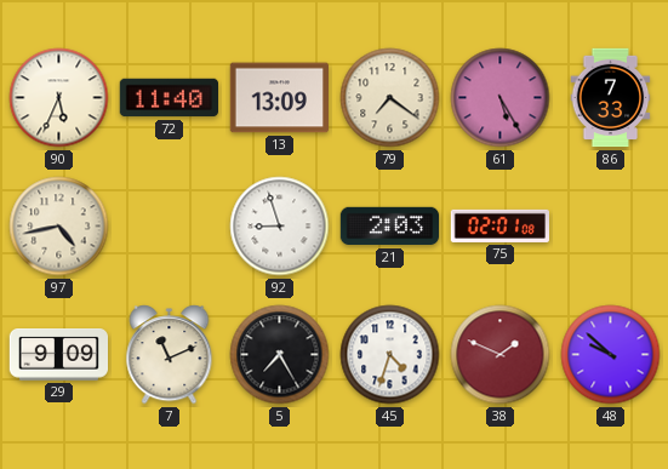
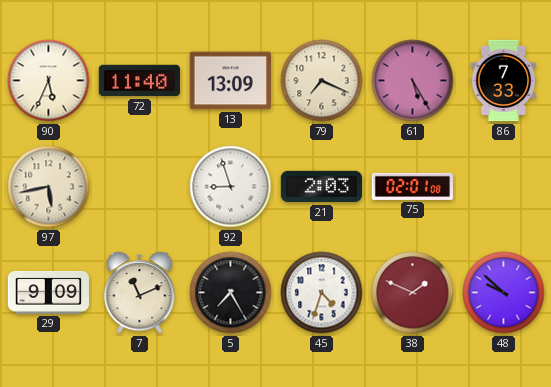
79: 7:21 -> 7:19 (322, 81)
97: 4:43 -> 5:43 (49, 187)
